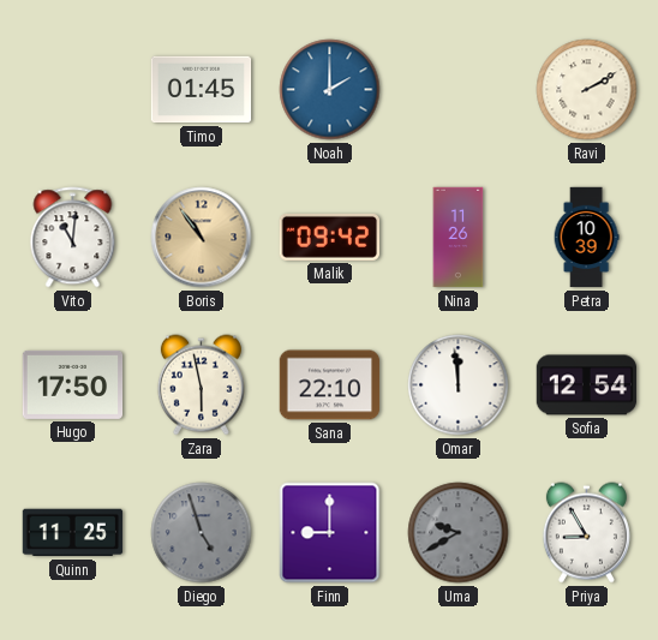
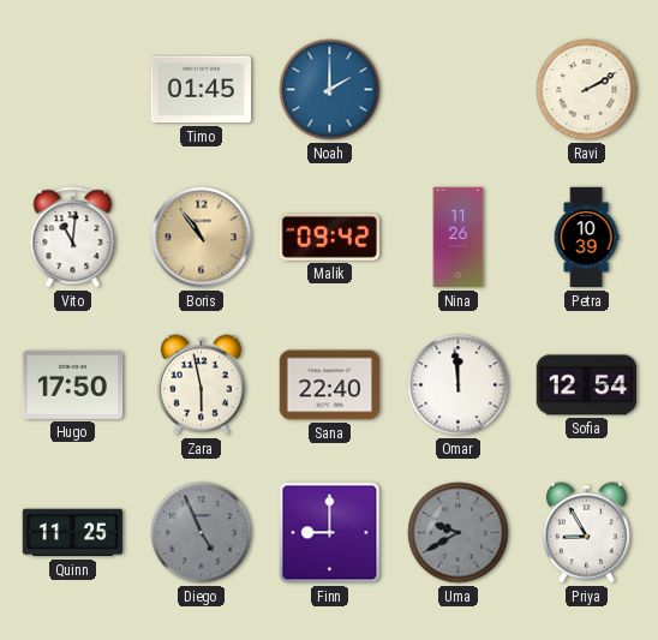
Sana: 22:10 -> 22:40 (330, 385)
Diego: 4:57 -> 4:56 (202, 533)
